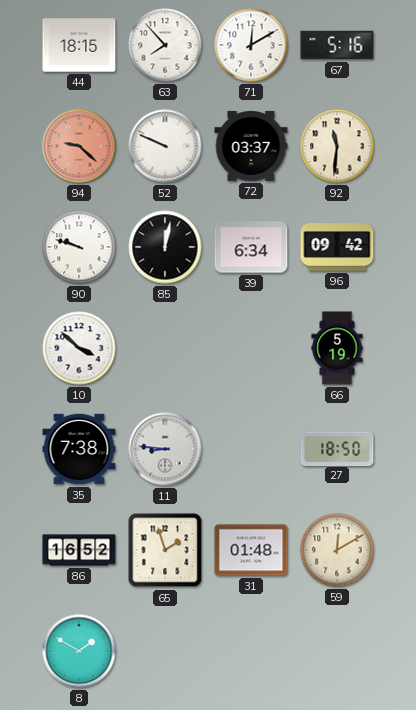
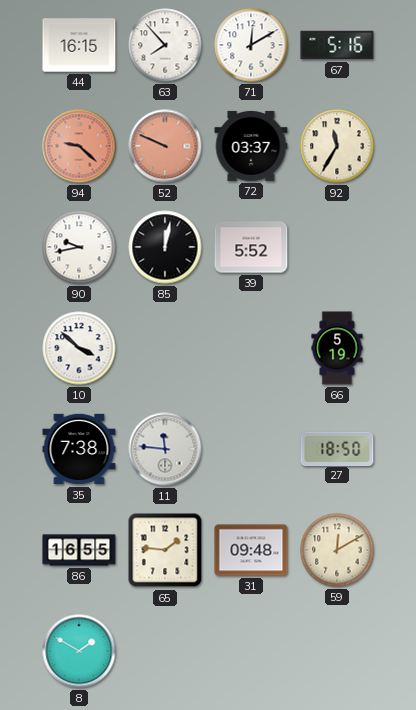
44: 18:15 -> 16:15 (79, 45)
52 dial: white -> salmon (165, 146)
92: 11:31 -> 11:35 (337, 146)
90: 9:48 -> 9:43 (79, 247)
39: 6:34 -> 5:52 (251, 247)
96: 09:42 -> none (337, 247)
11: 8:46 -> 11:46 (165, 449)
86: 16:52 -> 16:55 (79, 550)
65: 1:57 -> 1:46 (165, 550)
31: 01:48 -> 09:48 (251, 550)
